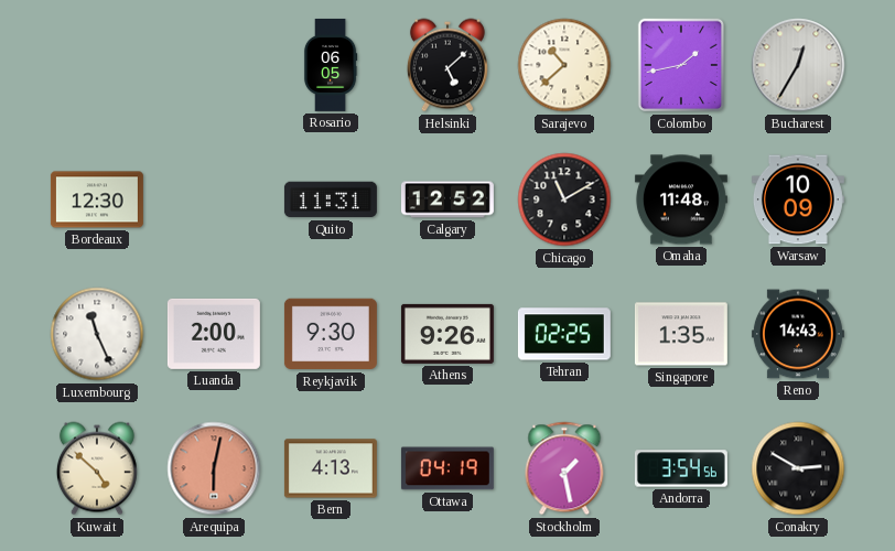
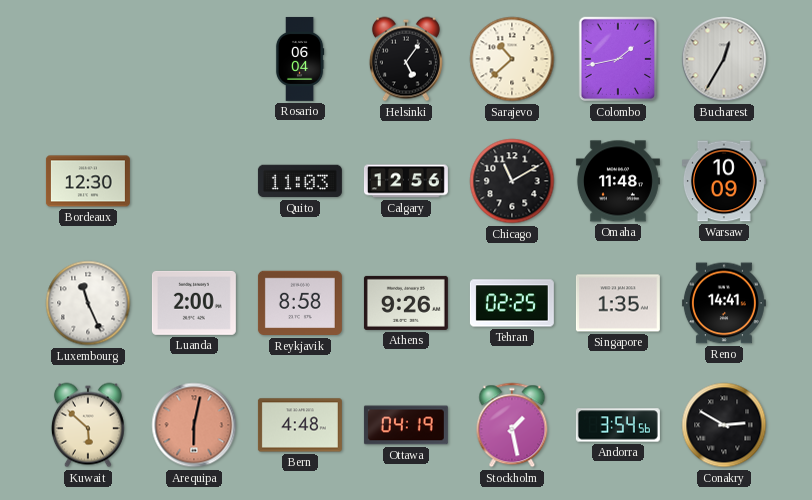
Rosario: 06:05 -> 06:04 (300, 59)
Helsinki: 5:08 -> 5:06 (406, 59)
Quito: 11:31 -> 11:03 (300, 181)
Calgary: 12:52 -> 12:56 (406, 181)
Reykjavik: 9:30 -> 8:58 (300, 303)
Reno: 14:43 -> 14:41 (724, 303)
Kuwait: 4:52 -> 5:52 (88, 425)
Bern: 4:13 -> 4:48 (300, 425)
